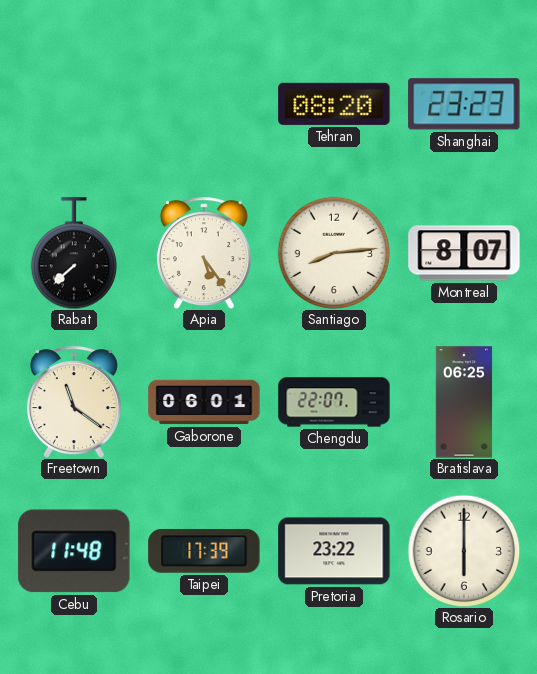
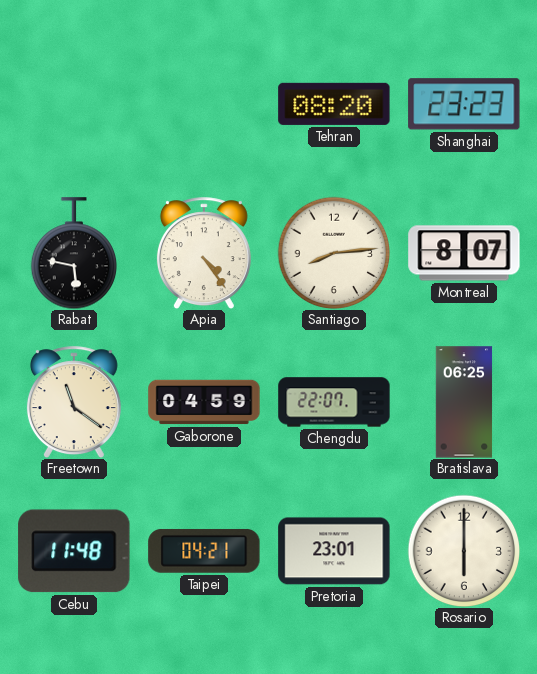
Rabat: 7:38 -> 5:47 (73, 253)
Apia: 5:24 -> 4:24 (204, 253)
Gaborone: 06:01 -> 04:59 (204, 402)
Taipei: 17:39 -> 04:21 (204, 551)
Pretoria: 23:22 -> 23:01 (334, 551)
